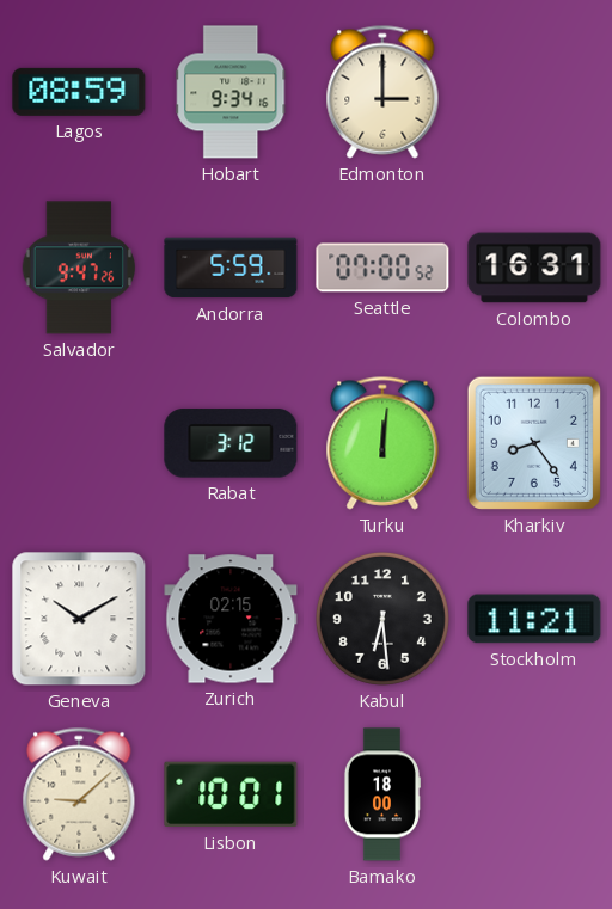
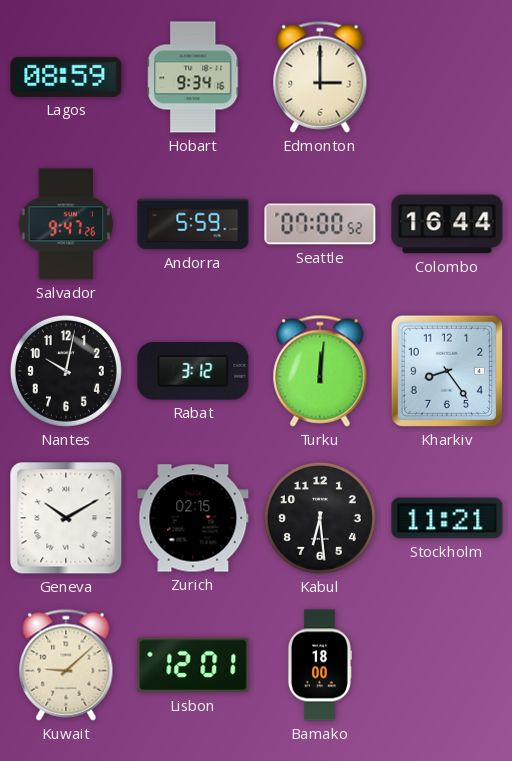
Colombo: 16:31 -> 16:44 (447, 224)
Nantes: none -> 10:02 (66, 371)
Lisbon: 10:01 -> 12:01 (193, 665)
